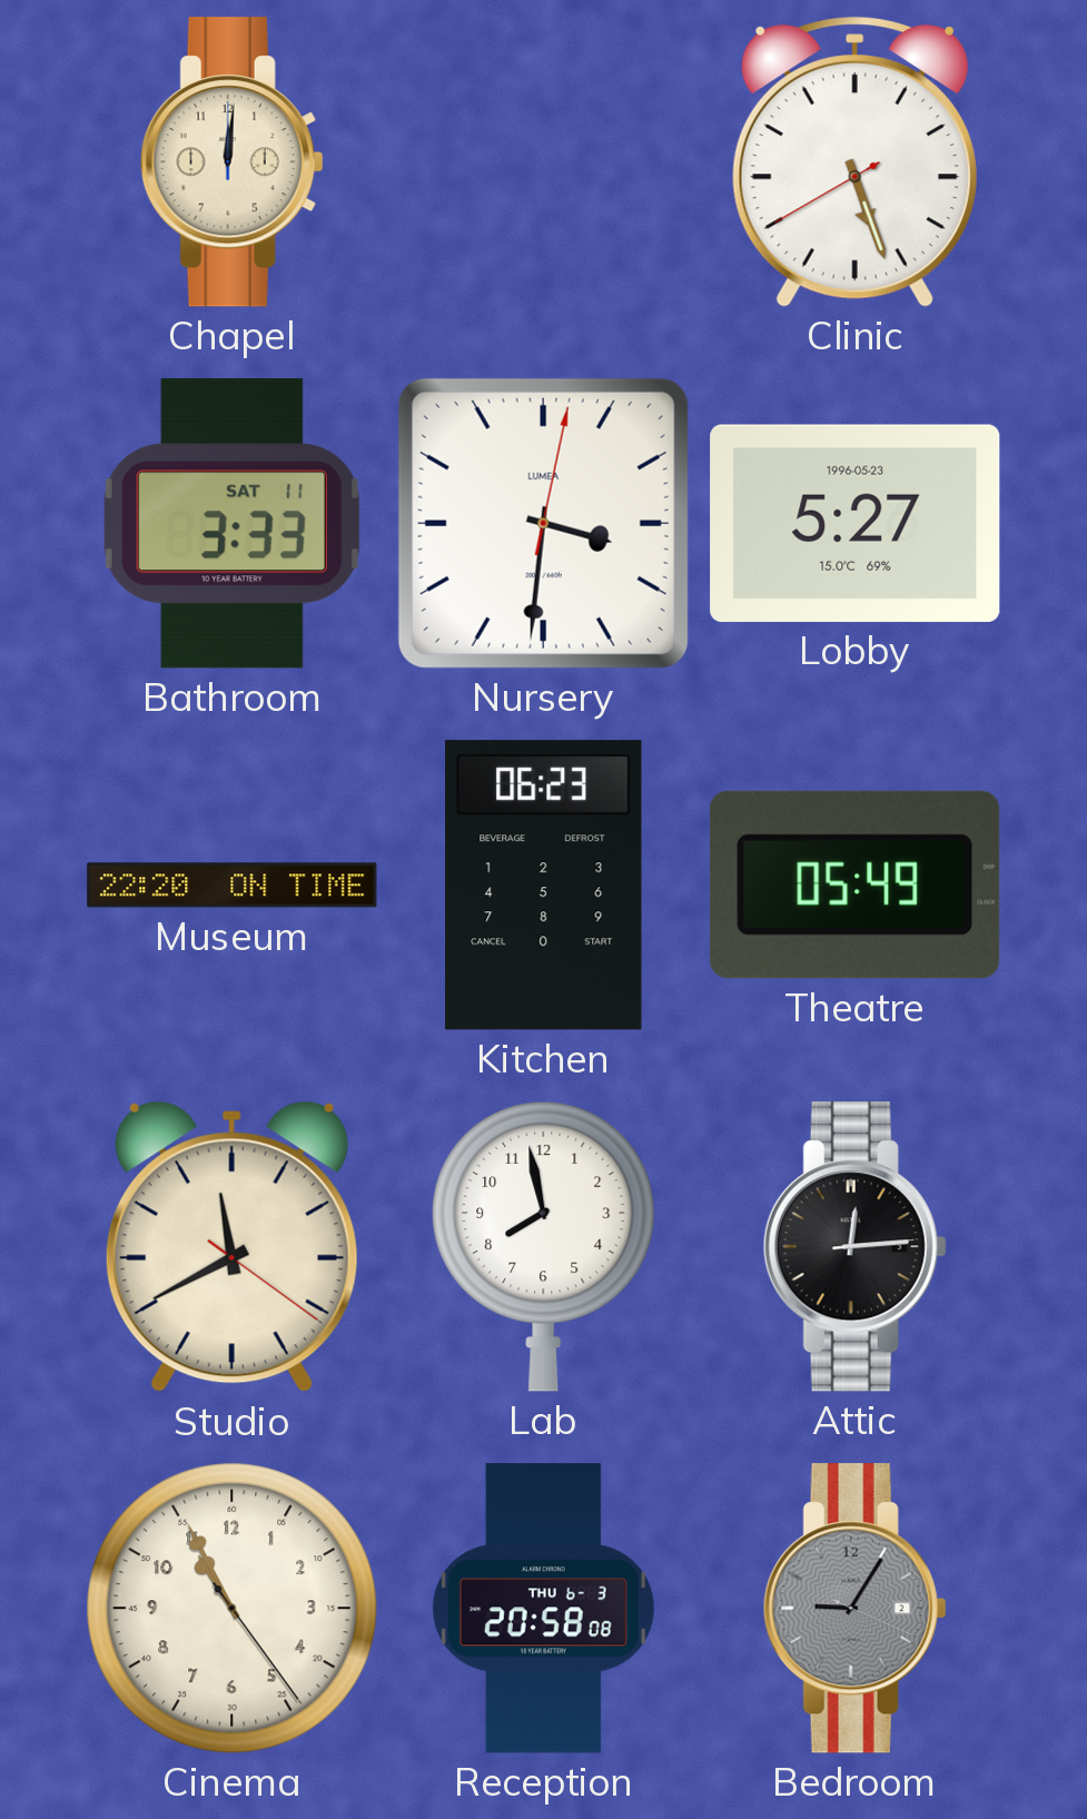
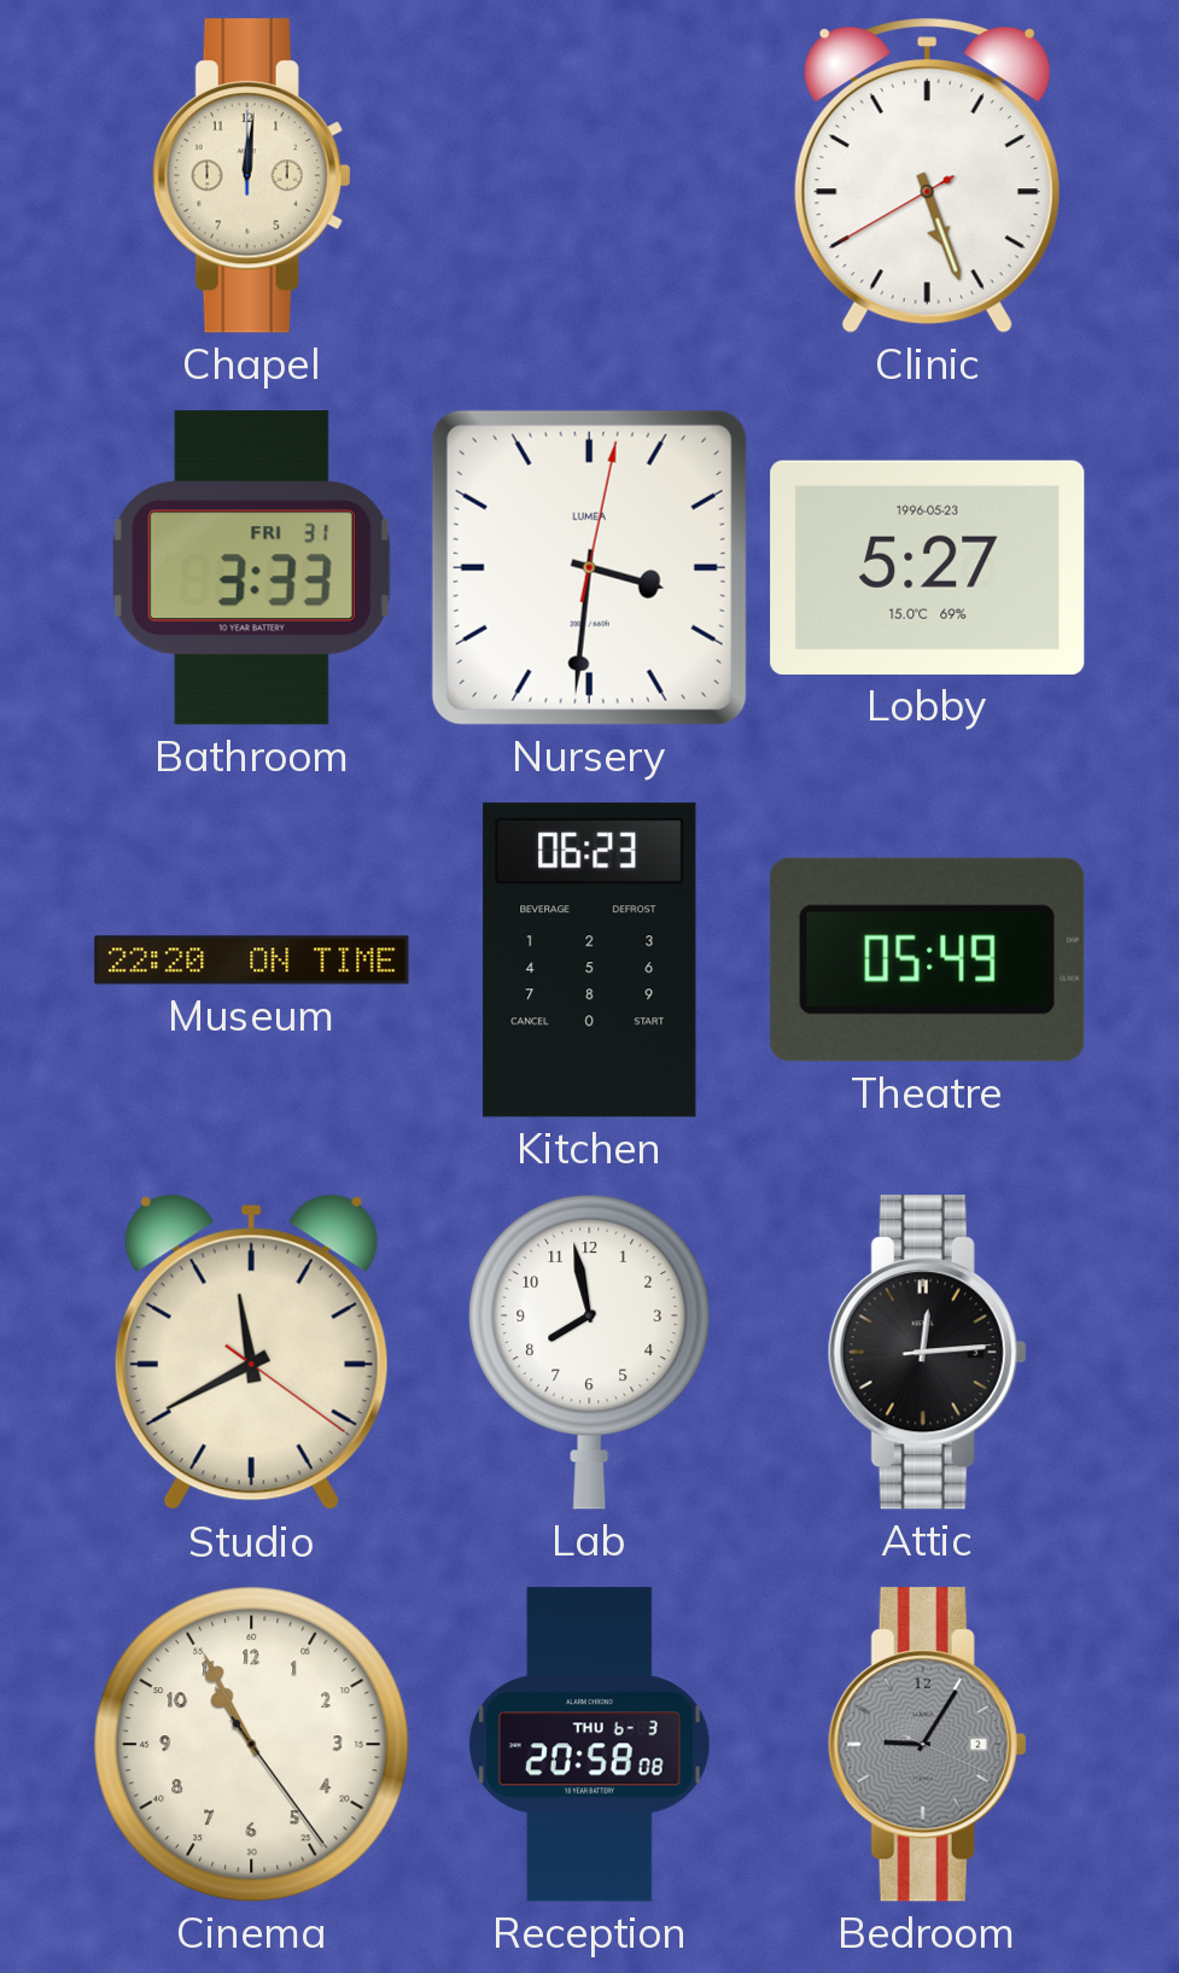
Bathroom date: SAT 11 -> FRI 31 (251, 568)
